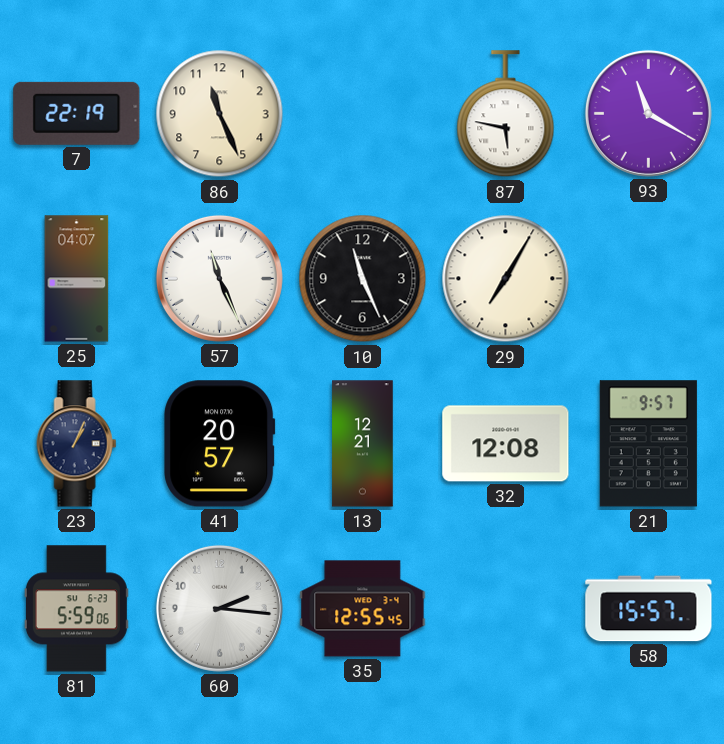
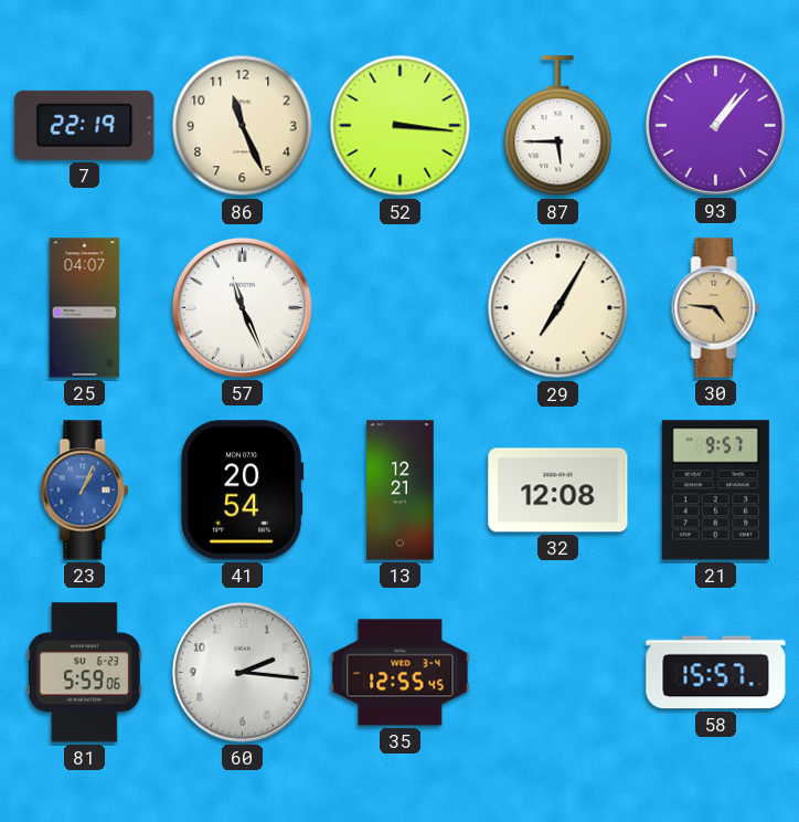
52: none -> 3:16 (401, 126)
87: 5:47 -> 5:45 (558, 126)
93: 11:20 -> 1:07 (715, 125)
10: 11:26 -> none (363, 279)
30: none -> 4:46 (716, 308)
23 dial: navy -> blue (85, 491)
41: 20:57 -> 20:54 (243, 491)
